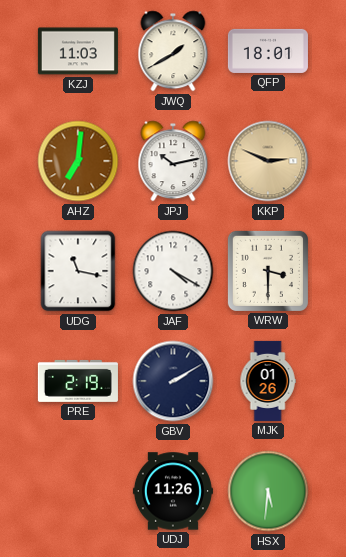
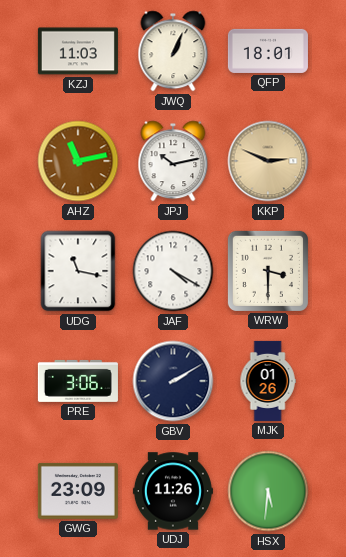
JWQ: 1:40 -> 1:04 (173, 51)
AHZ: 7:01 -> 11:13 (78, 161)
PRE: 2:19 -> 3:06 (78, 381)
GWG: none -> 23:09 (78, 491)
